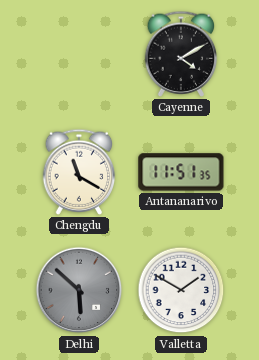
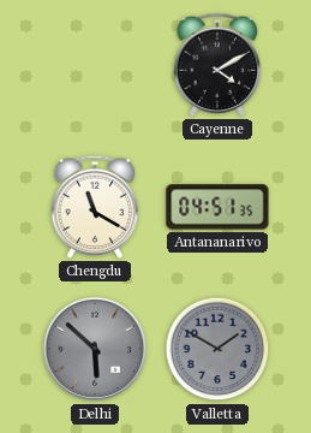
Antananarivo: 11:51 -> 04:51 (217, 207)
Valletta dial: white -> grey (217, 349)
